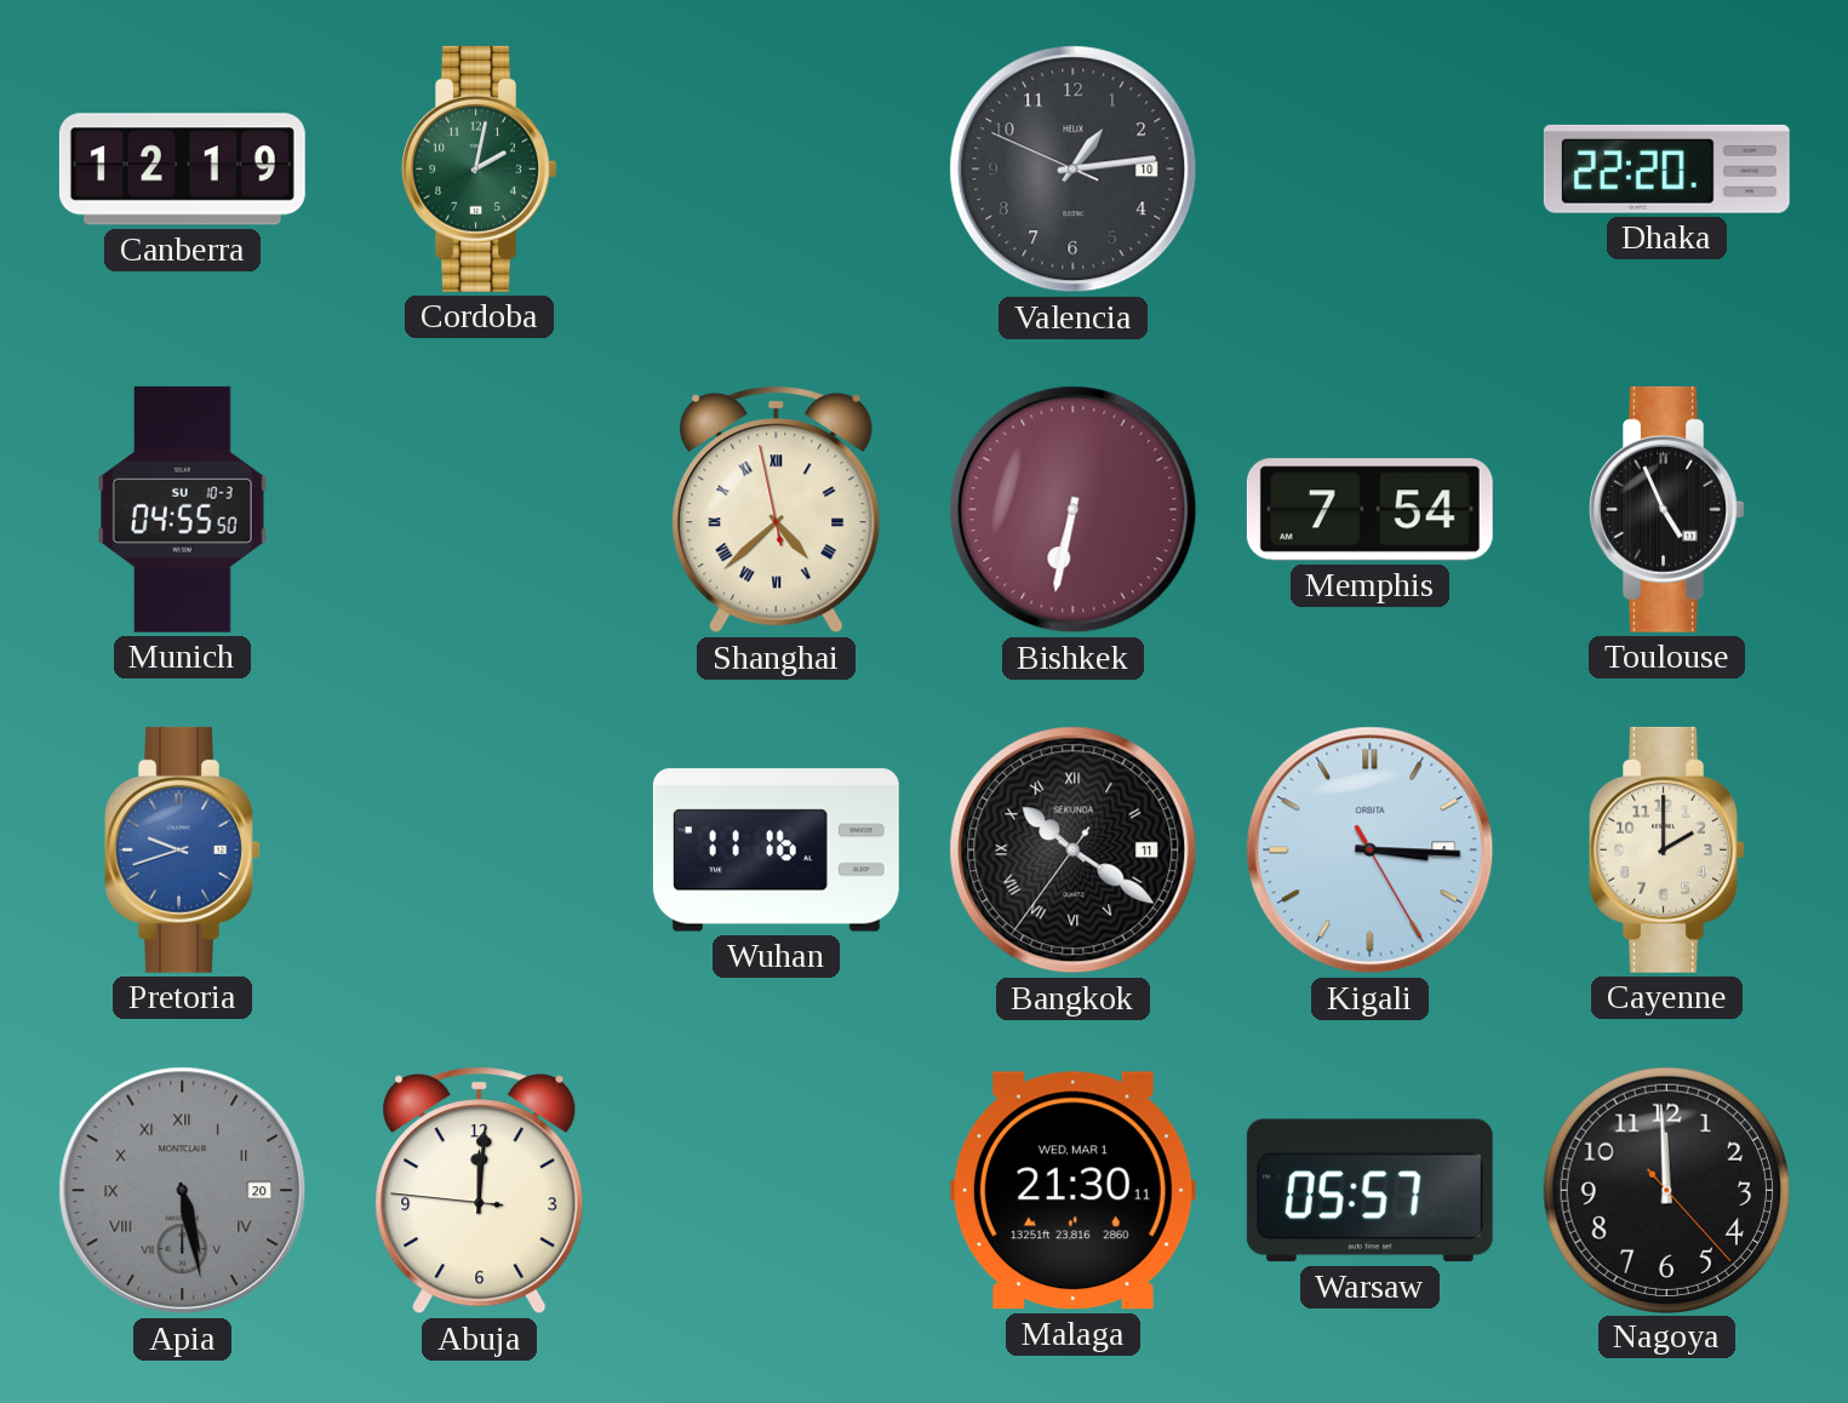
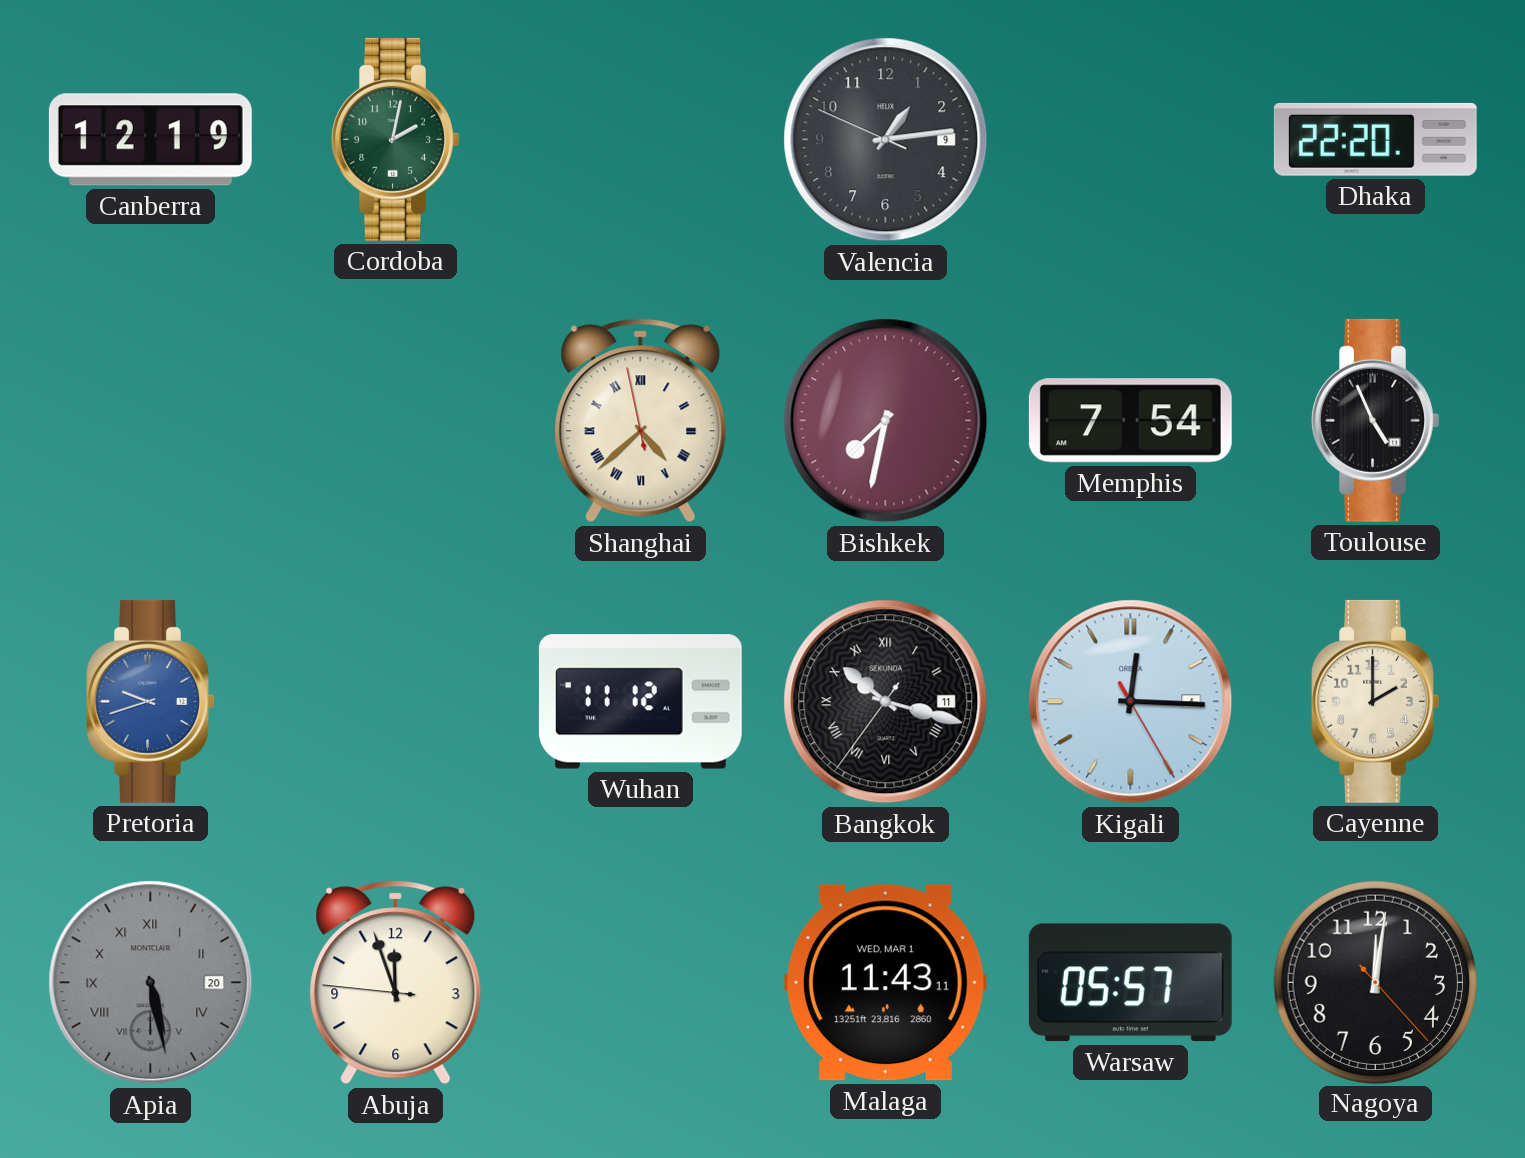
Valencia date: 10 -> 9 (886, 140)
Munich: 04:55 -> none (183, 509)
Bishkek: 6:32 -> 7:32 (886, 421)
Wuhan: 11:16 -> 11:12 (640, 702)
Bangkok: 10:20 -> 10:17 (886, 702)
Kigali: 3:15 -> 12:15 (1131, 702)
Abuja: 12:00 -> 11:56 (396, 983)
Malaga: 21:30 -> 11:43 (885, 983)
Nagoya: 11:59 -> 12:01 (1375, 982)
